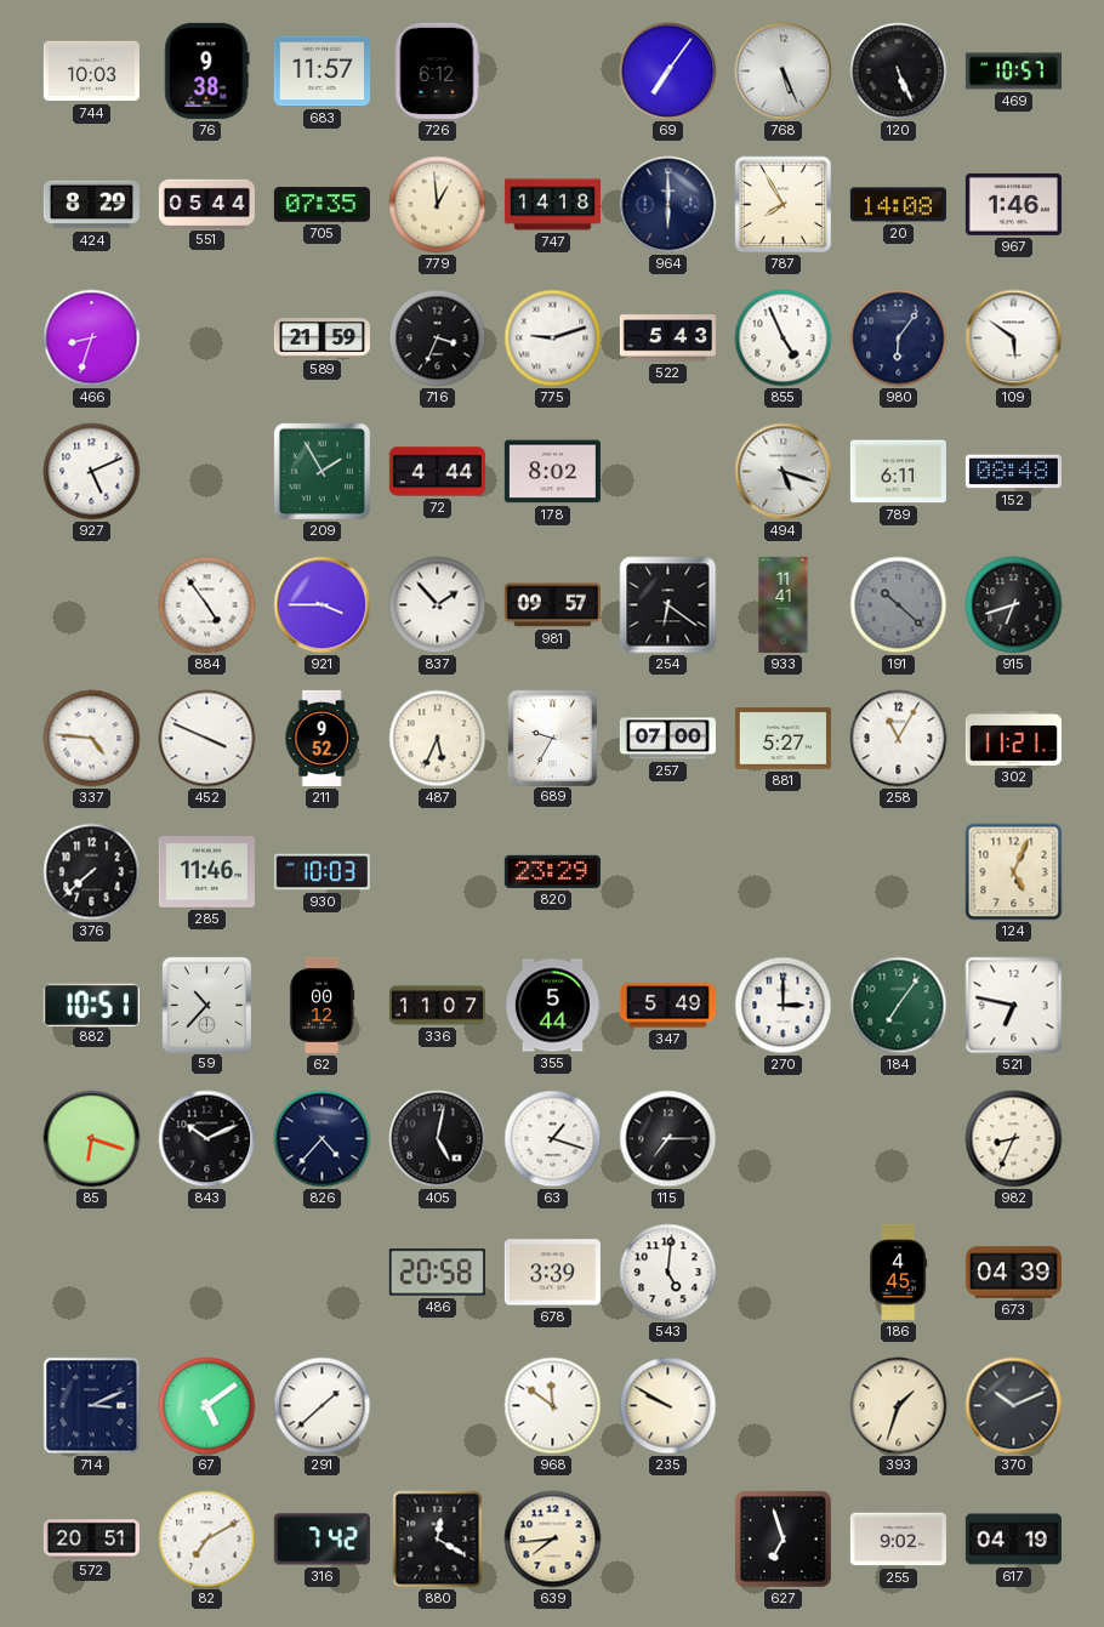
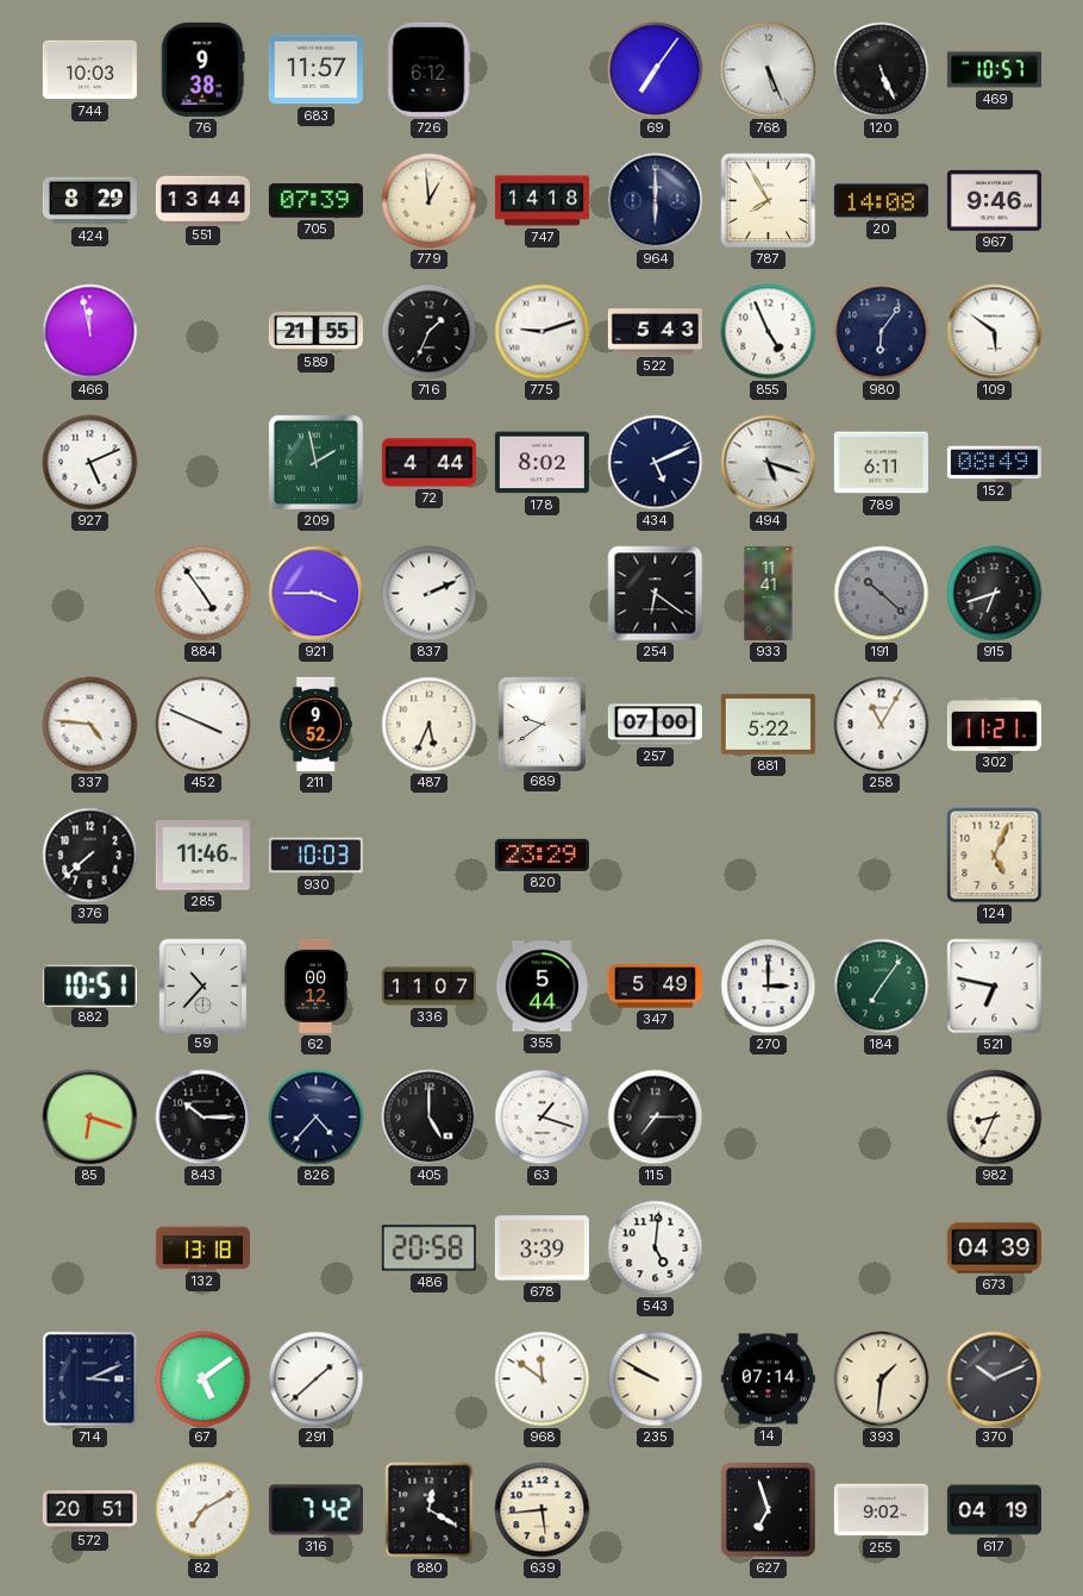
551: 05:44 -> 13:44 (202, 200)
705: 07:35 -> 07:39 (315, 201)
967: 1:46 -> 9:46 (994, 200)
466: 8:33 -> 11:58 (90, 332)
589: 21:59 -> 21:55 (315, 332)
716: 3:34 -> 1:34 (430, 332)
209: 1:55 -> 1:58 (315, 462)
434: none -> 5:11 (656, 463)
152: 08:48 -> 08:49 (994, 463)
837: 1:53 -> 2:11 (430, 594)
981: 09:57 -> none (552, 605)
689: 9:35 -> 9:39 (541, 724)
881: 5:27 -> 5:22 (768, 725)
843: 10:11 -> 10:15 (204, 1118)
405: 5:02 -> 5:00 (430, 1118)
132: none -> 13:18 (202, 1248)
186: 4:45 -> none (899, 1272)
14: none -> 07:14 (768, 1379)
393: 1:33 -> 1:31 (882, 1379)
639: 7:44 -> 5:44 (543, 1510)
